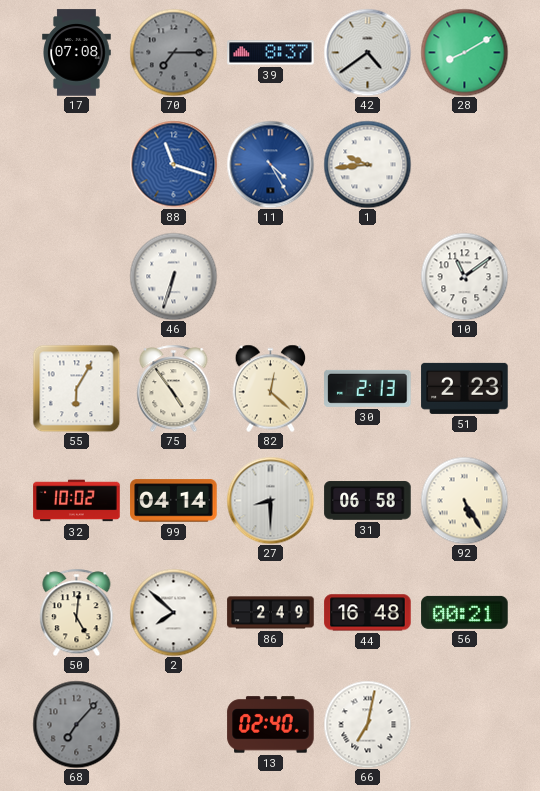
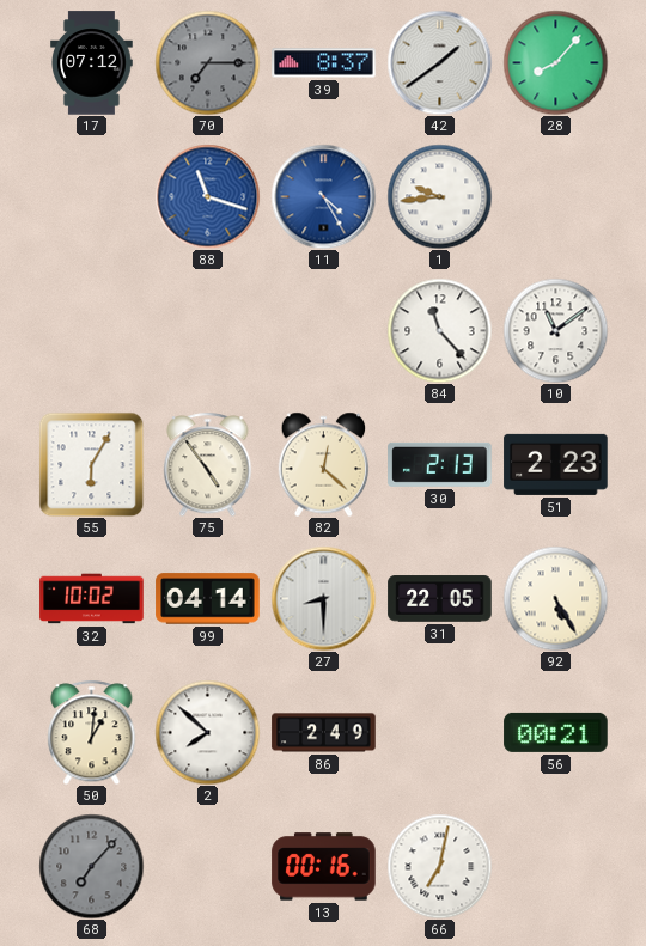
17: 07:08 -> 07:12 (92, 63)
42: 4:39 -> 1:39 (439, 62)
28: 8:10 -> 8:07 (555, 62)
46: 6:33 -> none (173, 276)
84: none -> 11:23 (439, 330)
31: 06:58 -> 22:05 (440, 599)
50: 5:01 -> 1:01 (92, 732)
44: 16:48 -> none (368, 613)
13: 02:40 -> 00:16 (324, 867)
